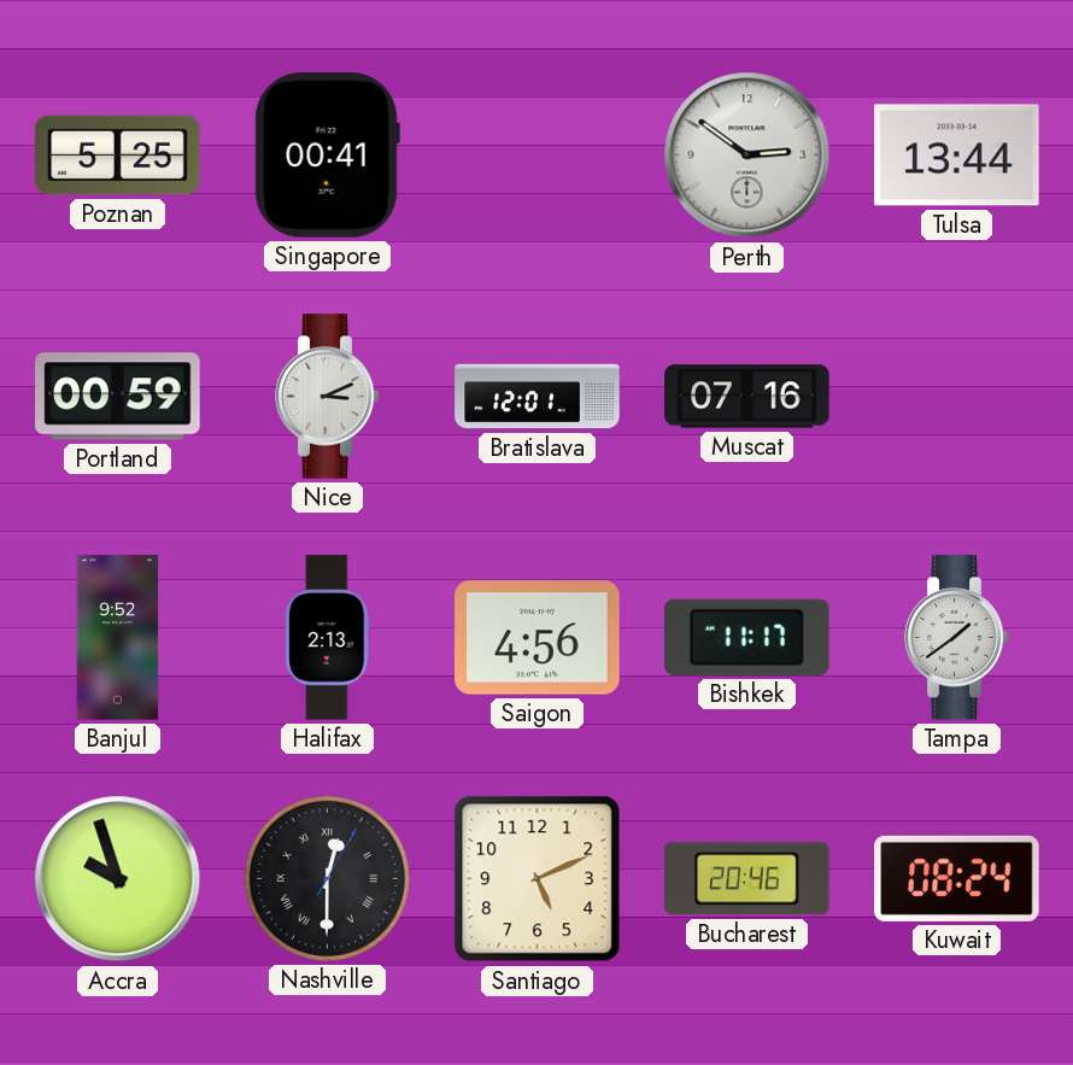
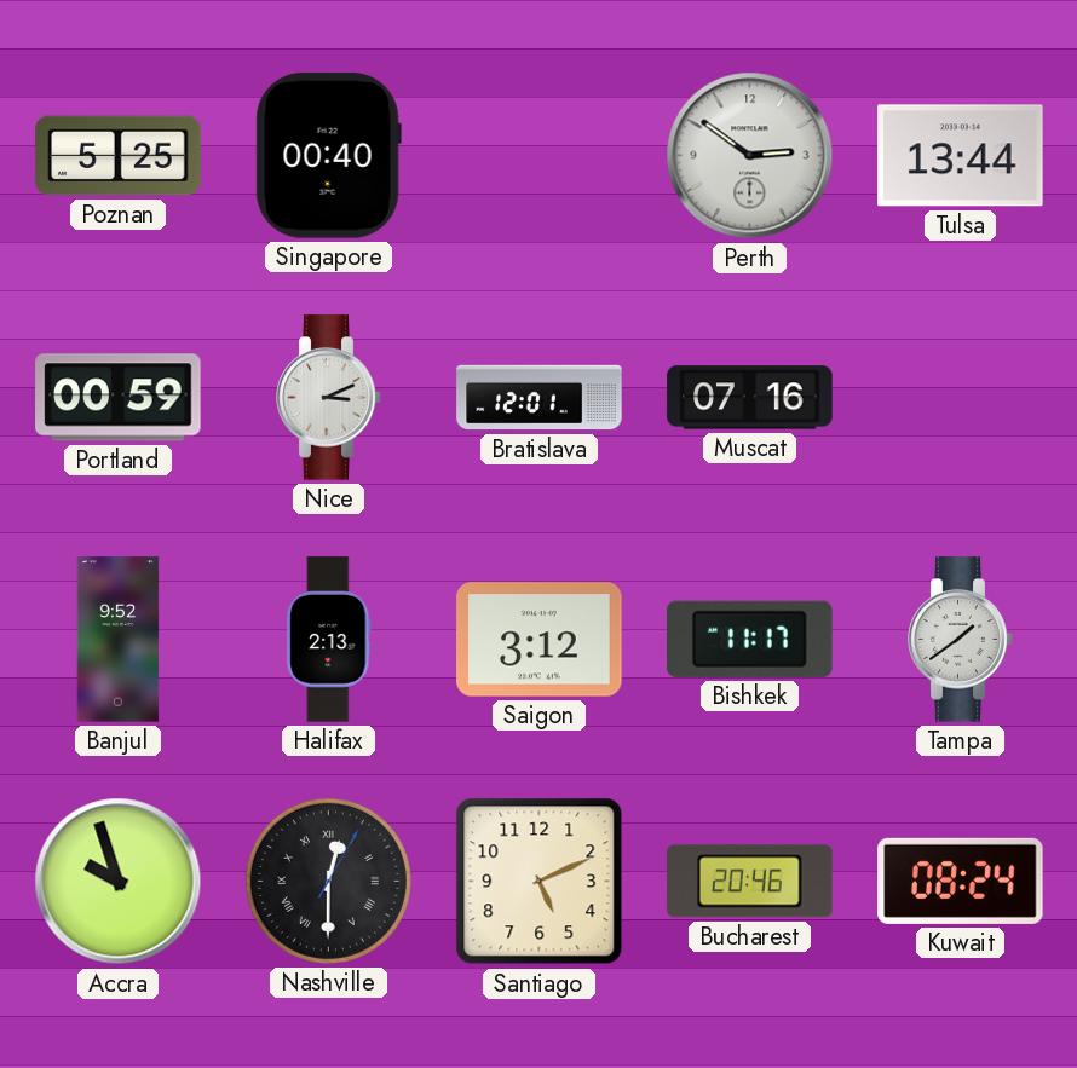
Singapore: 00:41 -> 00:40 (328, 156)
Saigon: 4:56 -> 3:12 (540, 640)
